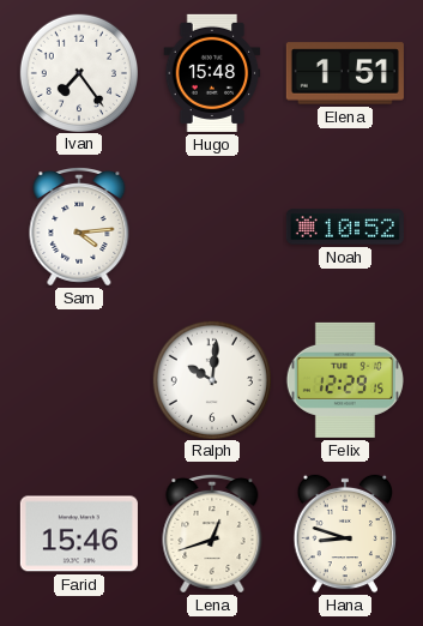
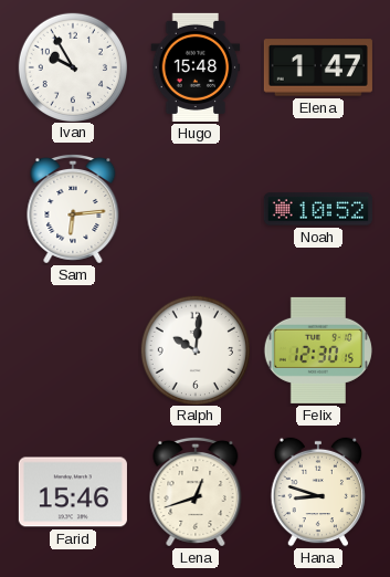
Ivan: 7:24 -> 9:55 (72, 66)
Elena: 1:51 -> 1:47 (318, 67)
Sam: 4:14 -> 6:14 (73, 209)
Felix: 12:29 -> 12:30 (318, 350)
